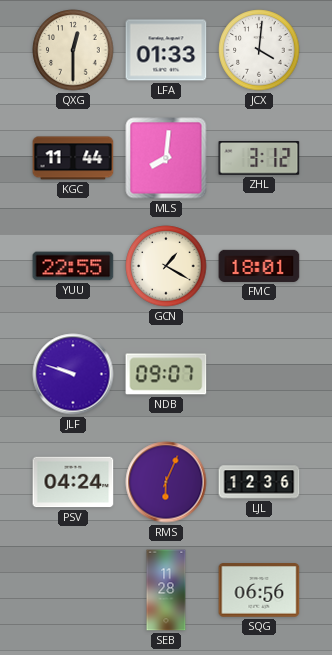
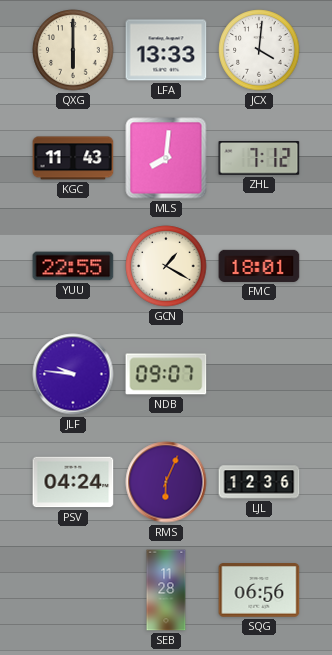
QXG: 12:30 -> 6:00 (73, 50)
LFA: 01:33 -> 13:33 (166, 50)
KGC: 11:44 -> 11:43 (73, 158)
ZHL: 3:12 -> 7:12 (259, 159)
JLF: 9:48 -> 9:46 (73, 374)
